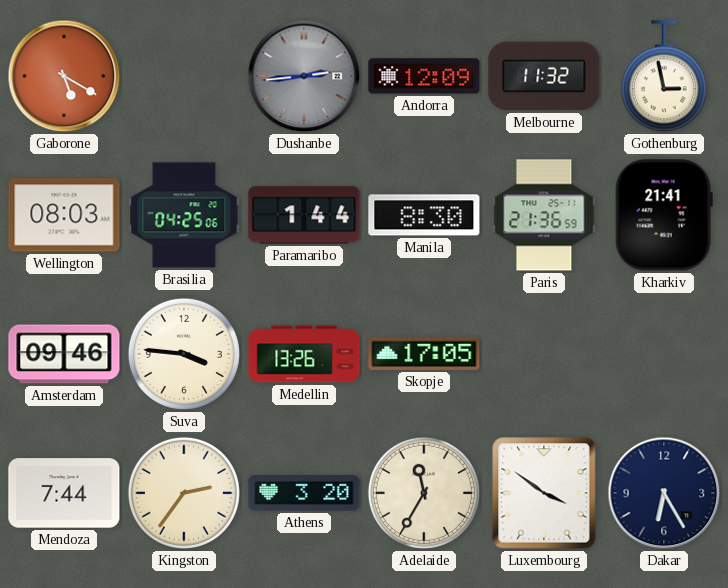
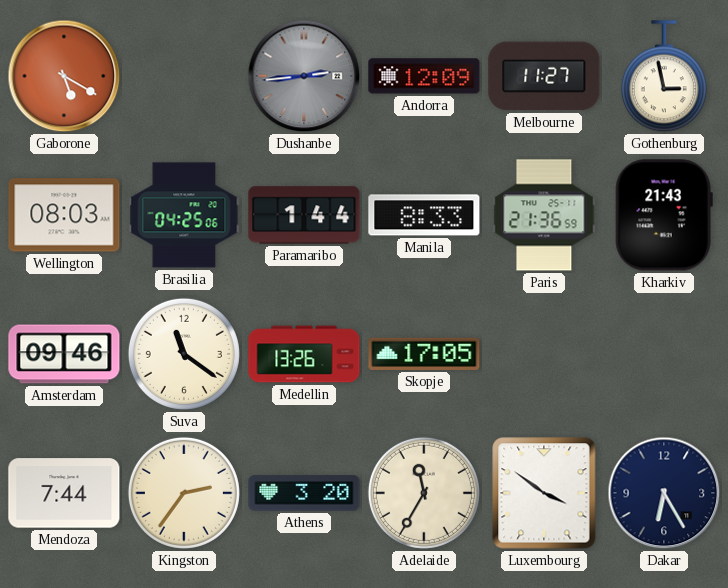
Melbourne: 11:32 -> 11:27 (544, 76)
Manila: 8:30 -> 8:33 (424, 215)
Kharkiv: 21:41 -> 21:43 (664, 215)
Suva: 3:46 -> 11:21 (184, 354)
